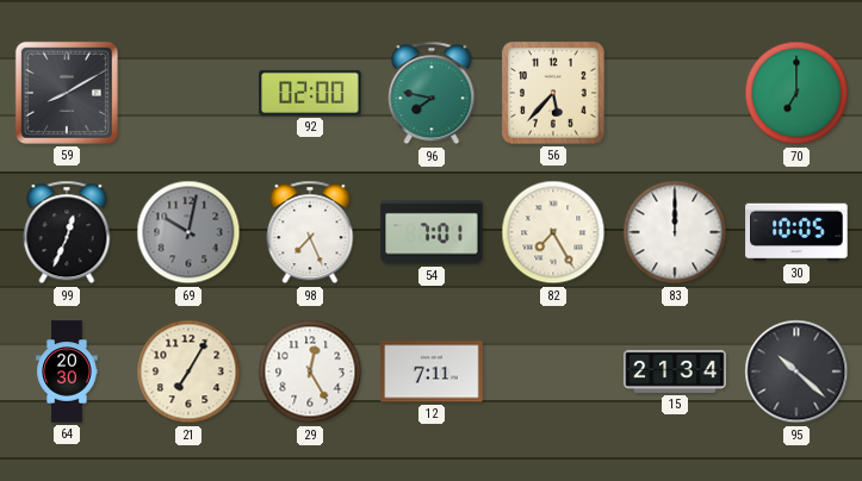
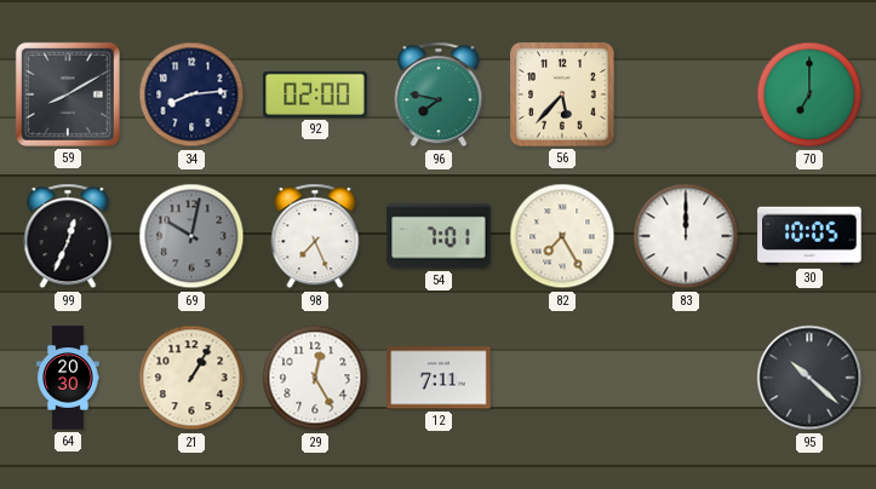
34: none -> 8:14 (191, 94)
21: 7:05 -> 1:05 (191, 378)
15: 21:34 -> none (675, 371)
